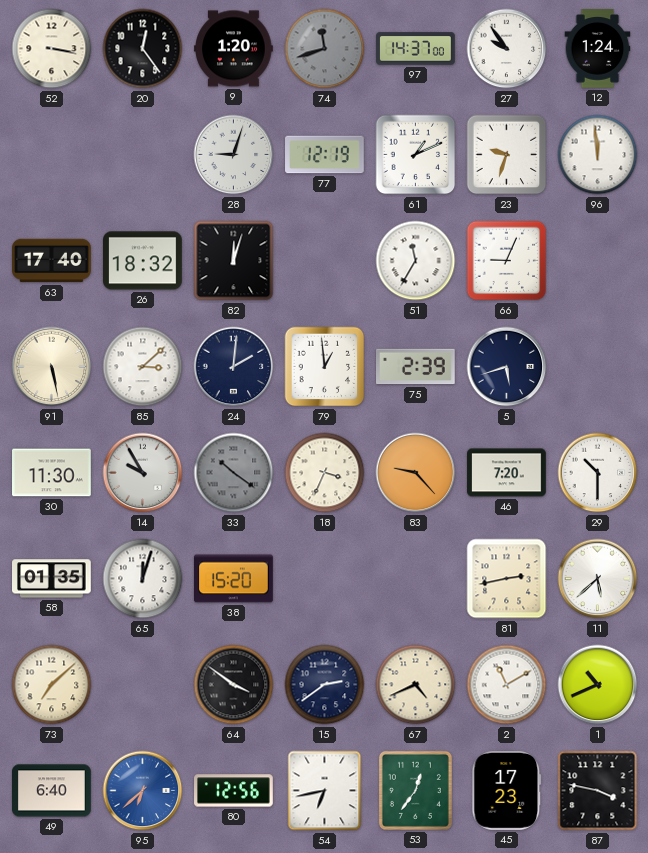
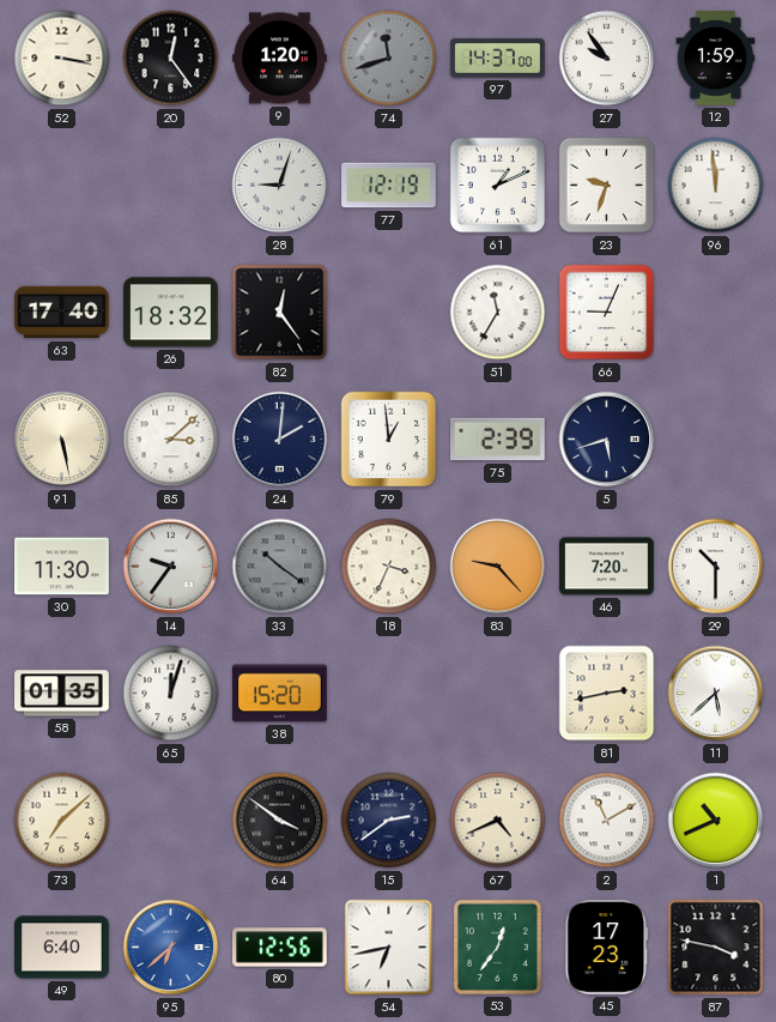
12: 1:24 -> 1:59 (716, 59)
82: 12:03 -> 12:24 (280, 313)
14: 9:55 -> 9:36 (171, 567)
